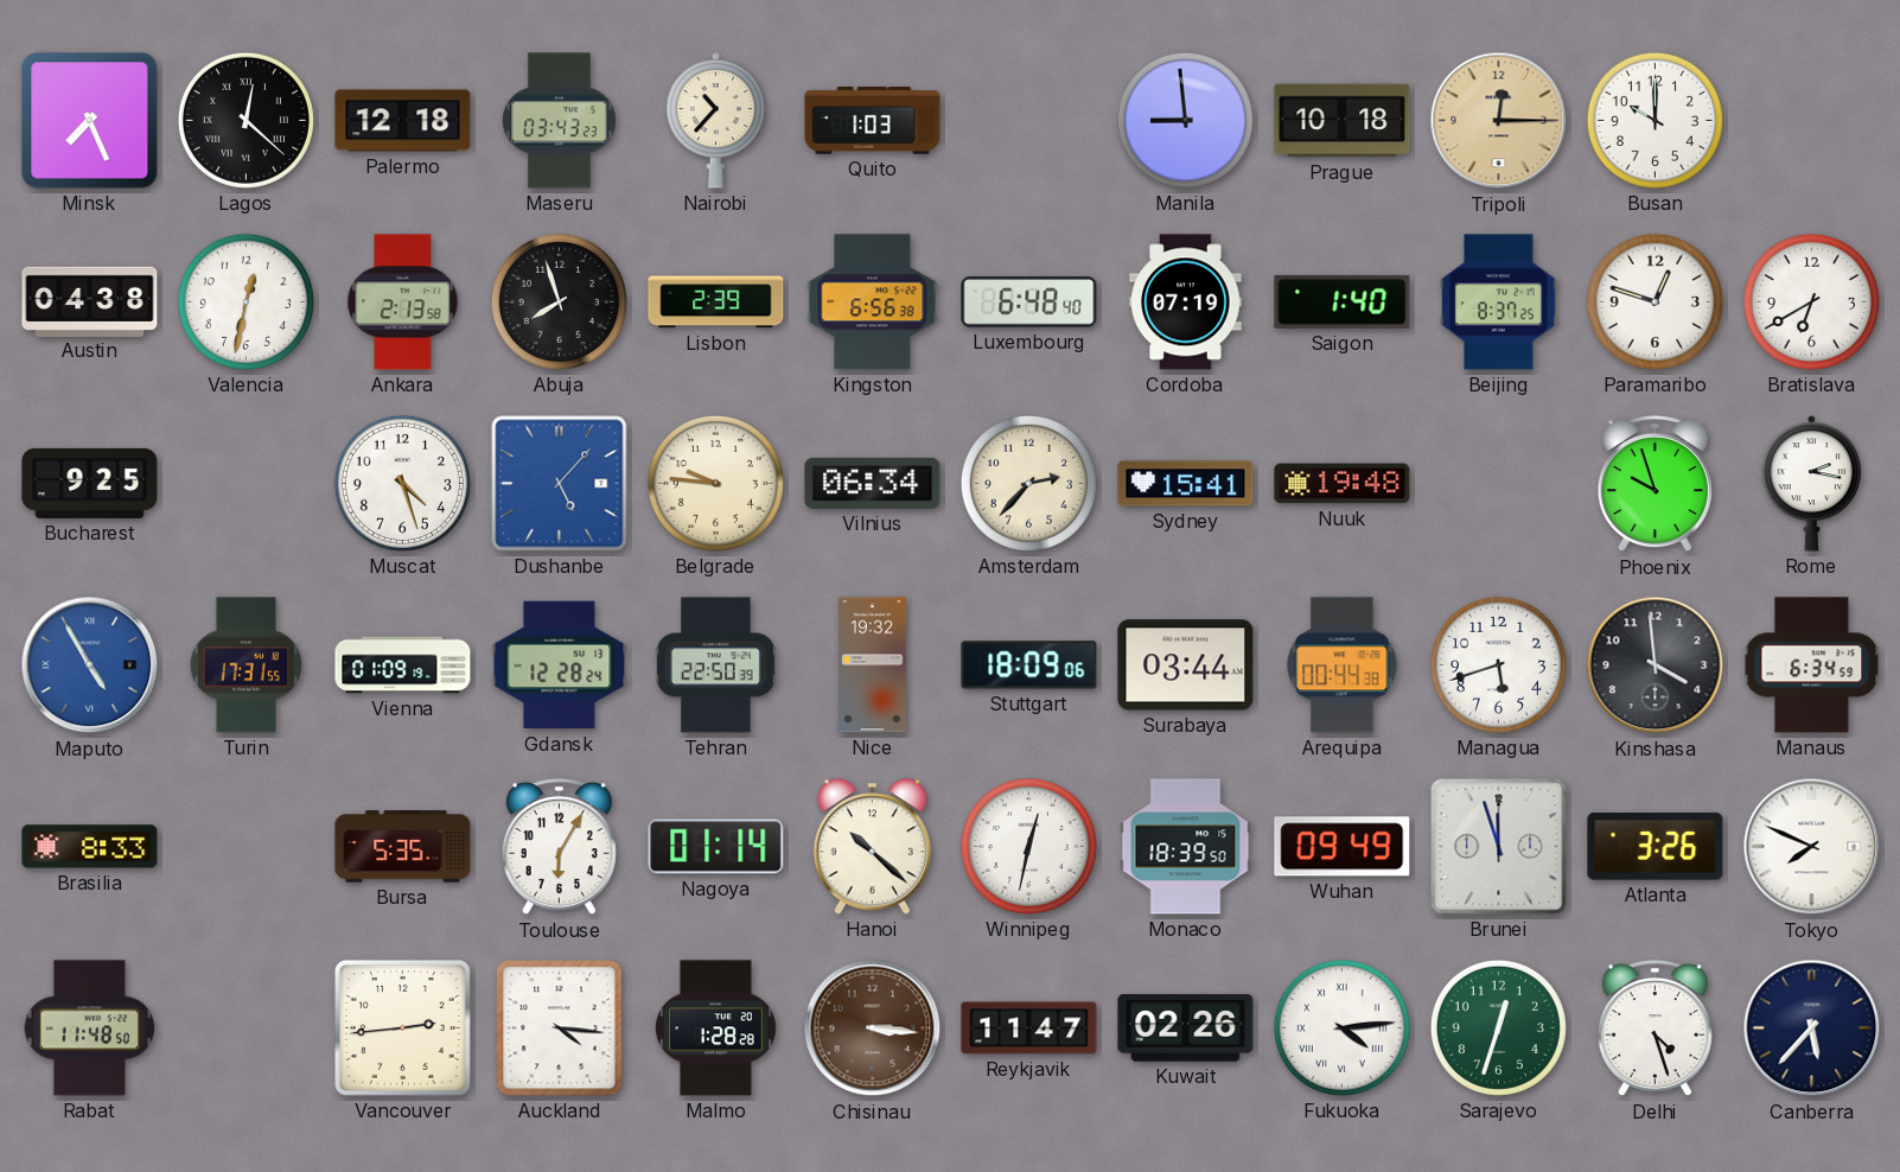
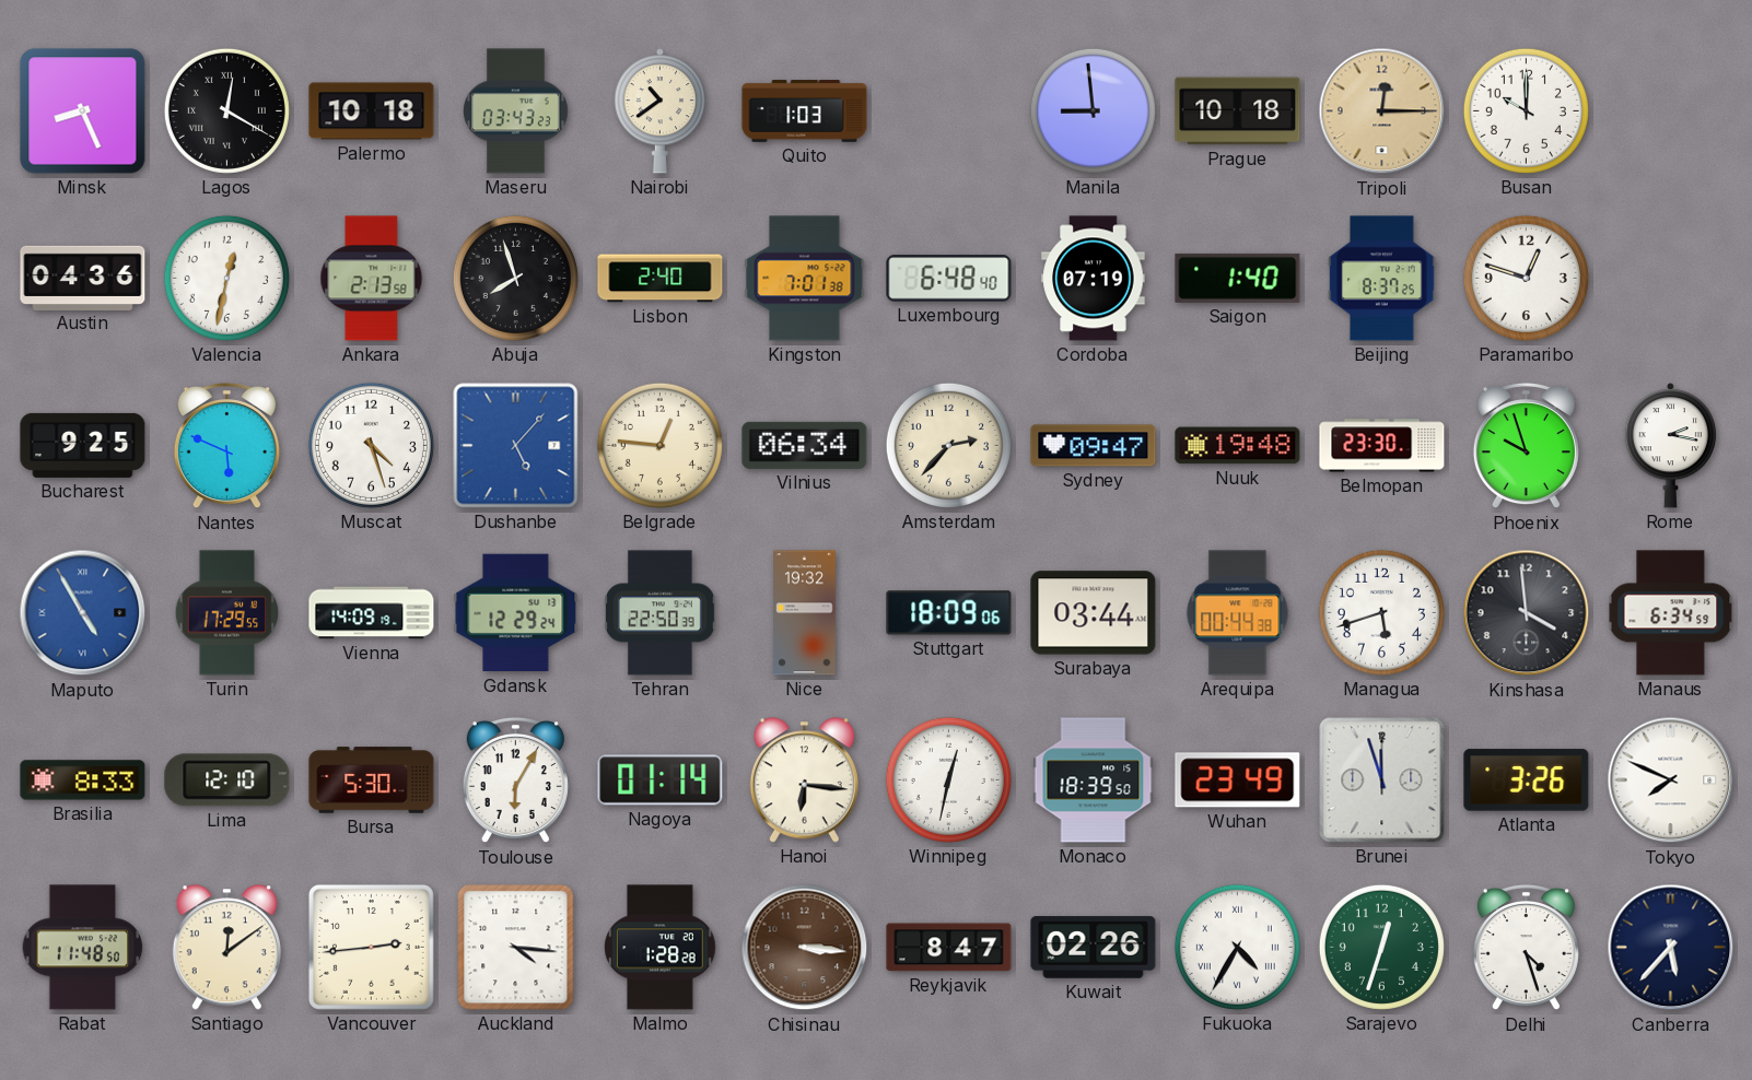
Minsk: 7:26 -> 8:26 (83, 111)
Lagos: 12:22 -> 12:20 (226, 110)
Palermo: 12:18 -> 10:18 (372, 111)
Nairobi: 10:37 -> 10:39 (659, 111)
Austin: 04:38 -> 04:36 (83, 278)
Lisbon: 2:39 -> 2:40 (661, 279)
Kingston: 6:56 -> 7:01 (805, 279)
Bratislava: 6:40 -> none (1811, 301)
Nantes: none -> 5:49 (226, 446)
Belgrade: 9:46 -> 12:46 (659, 445)
Sydney: 15:41 -> 09:47 (1094, 446)
Belmopan: none -> 23:30 (1382, 446)
Turin: 17:31 -> 17:29 (227, 613)
Vienna: 01:09 -> 14:09 (372, 613)
Gdansk: 12:28 -> 12:29 (516, 613)
Lima: none -> 12:10 (227, 780)
Bursa: 5:35 -> 5:30 (372, 780)
Hanoi: 10:22 -> 6:16 (804, 780)
Wuhan: 09:49 -> 23:49 (1238, 780)
Santiago: none -> 12:09 (226, 948)
Reykjavik: 11:47 -> 8:47 (949, 948)
Fukuoka: 4:14 -> 4:35 (1237, 947)
